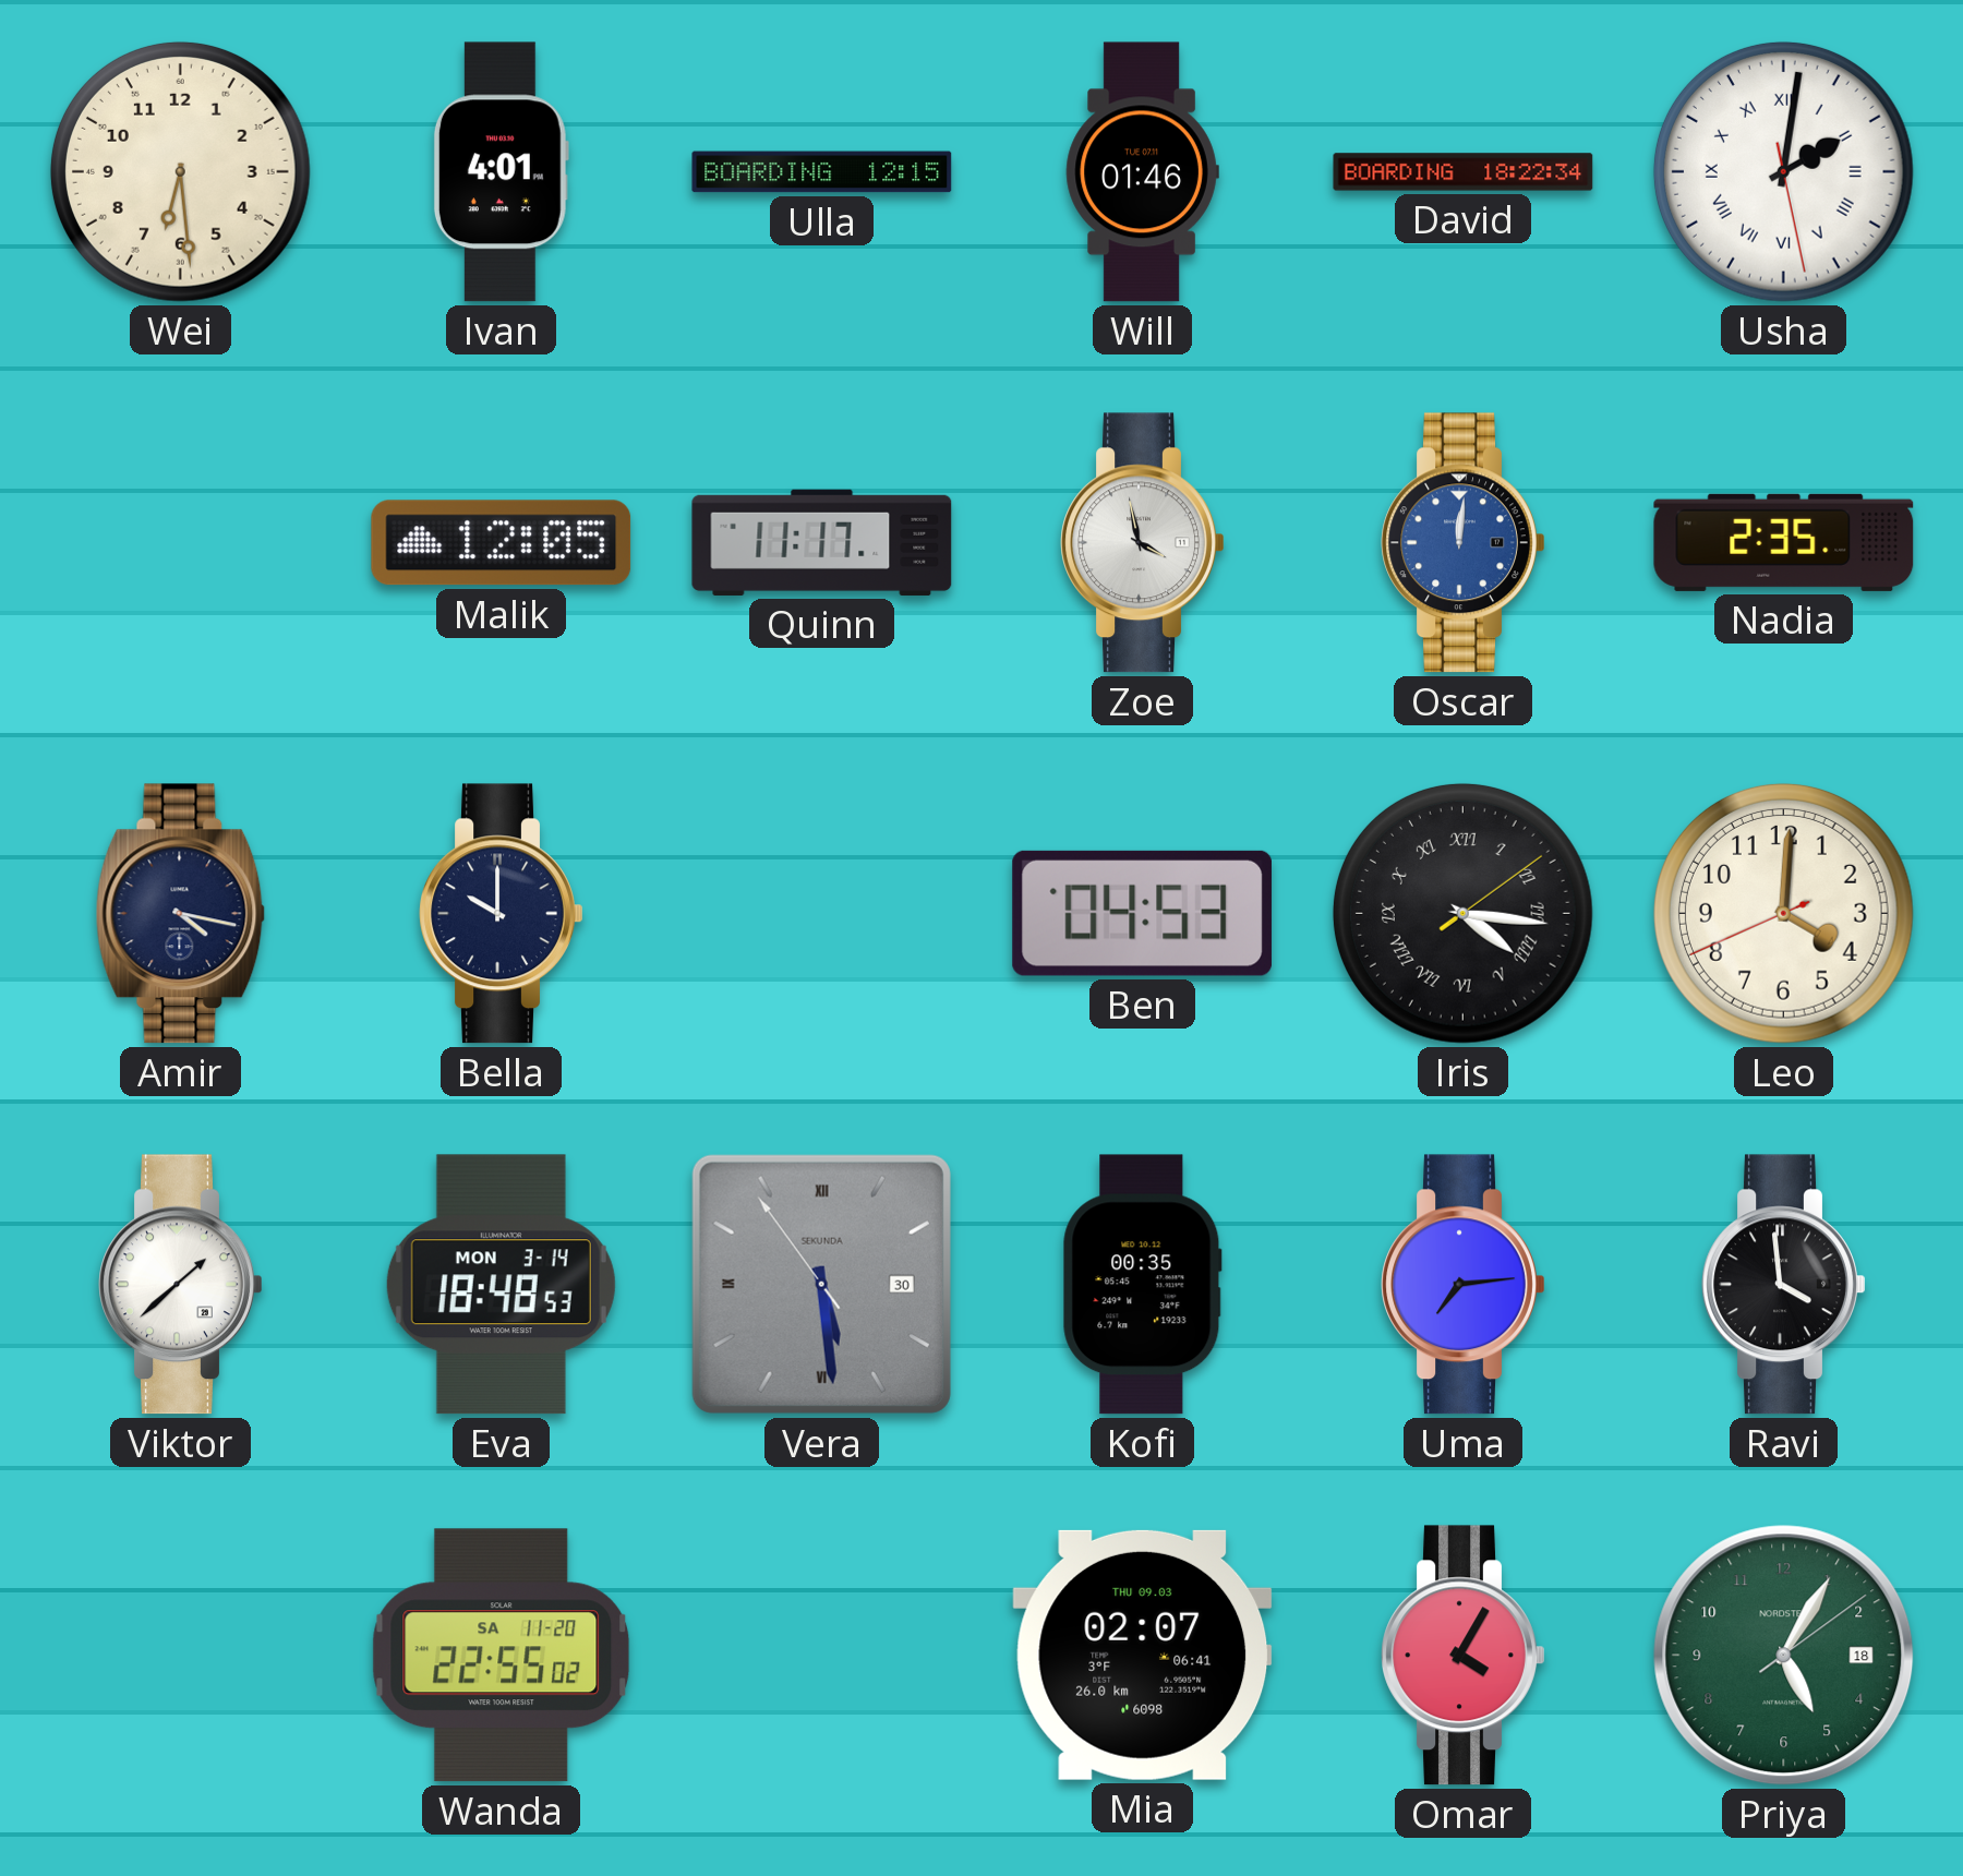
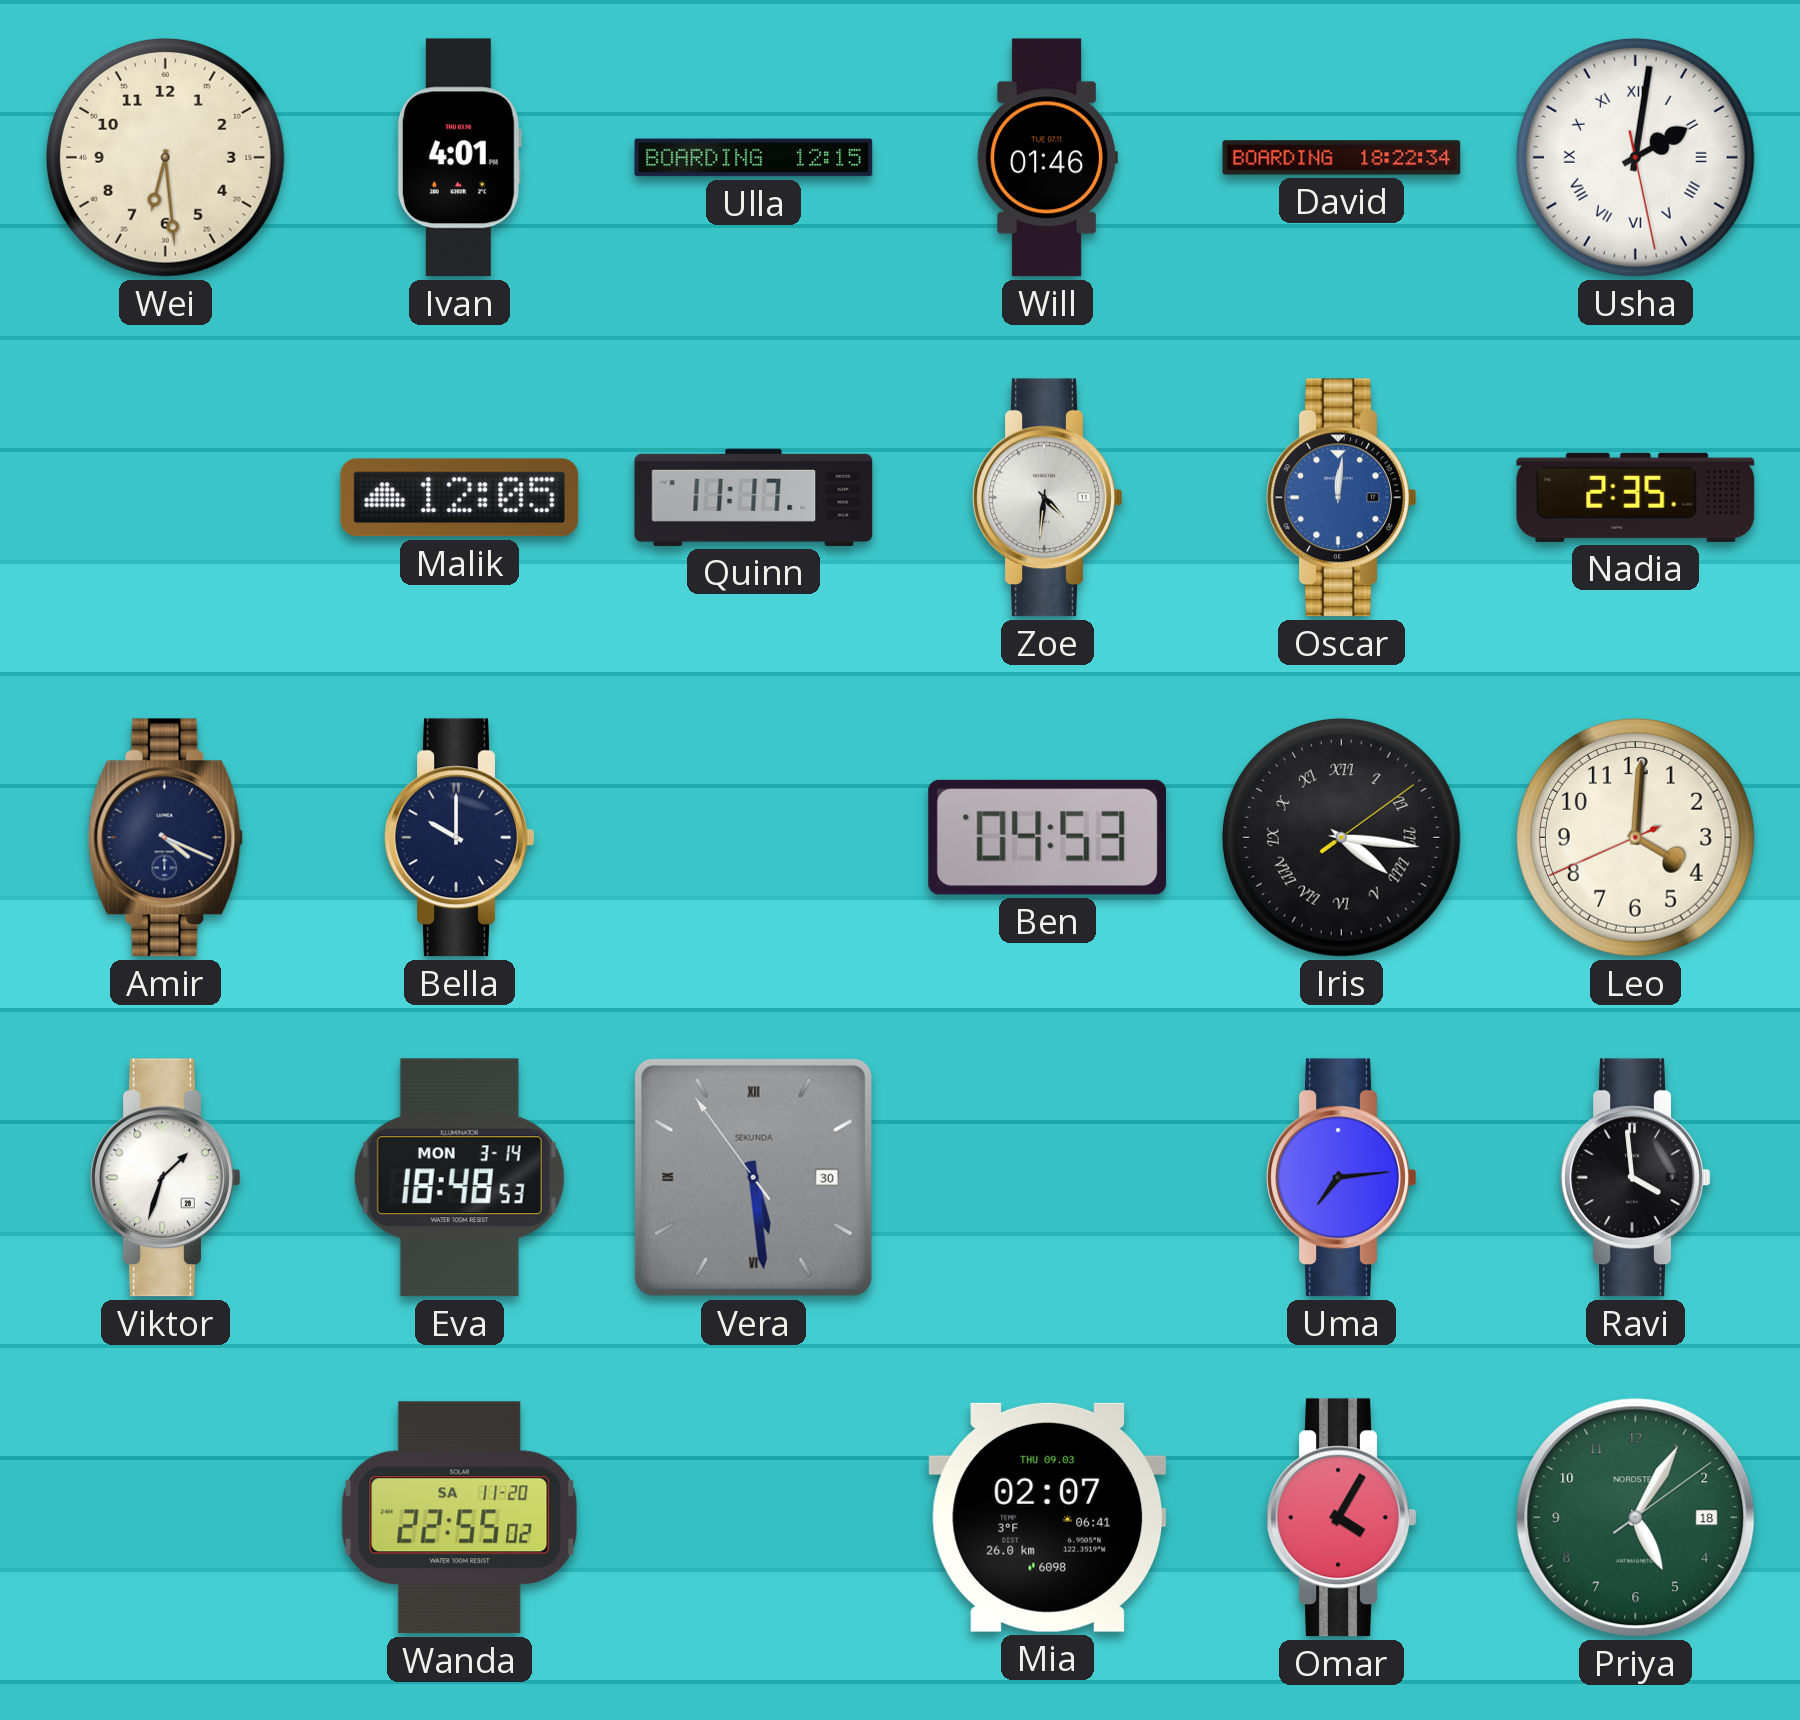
Zoe: 3:58 -> 4:31 (1048, 498)
Amir: 4:17 -> 4:19 (166, 838)
Viktor: 1:38 -> 1:33 (166, 1178)
Kofi: 00:35 -> none (1142, 1285)
